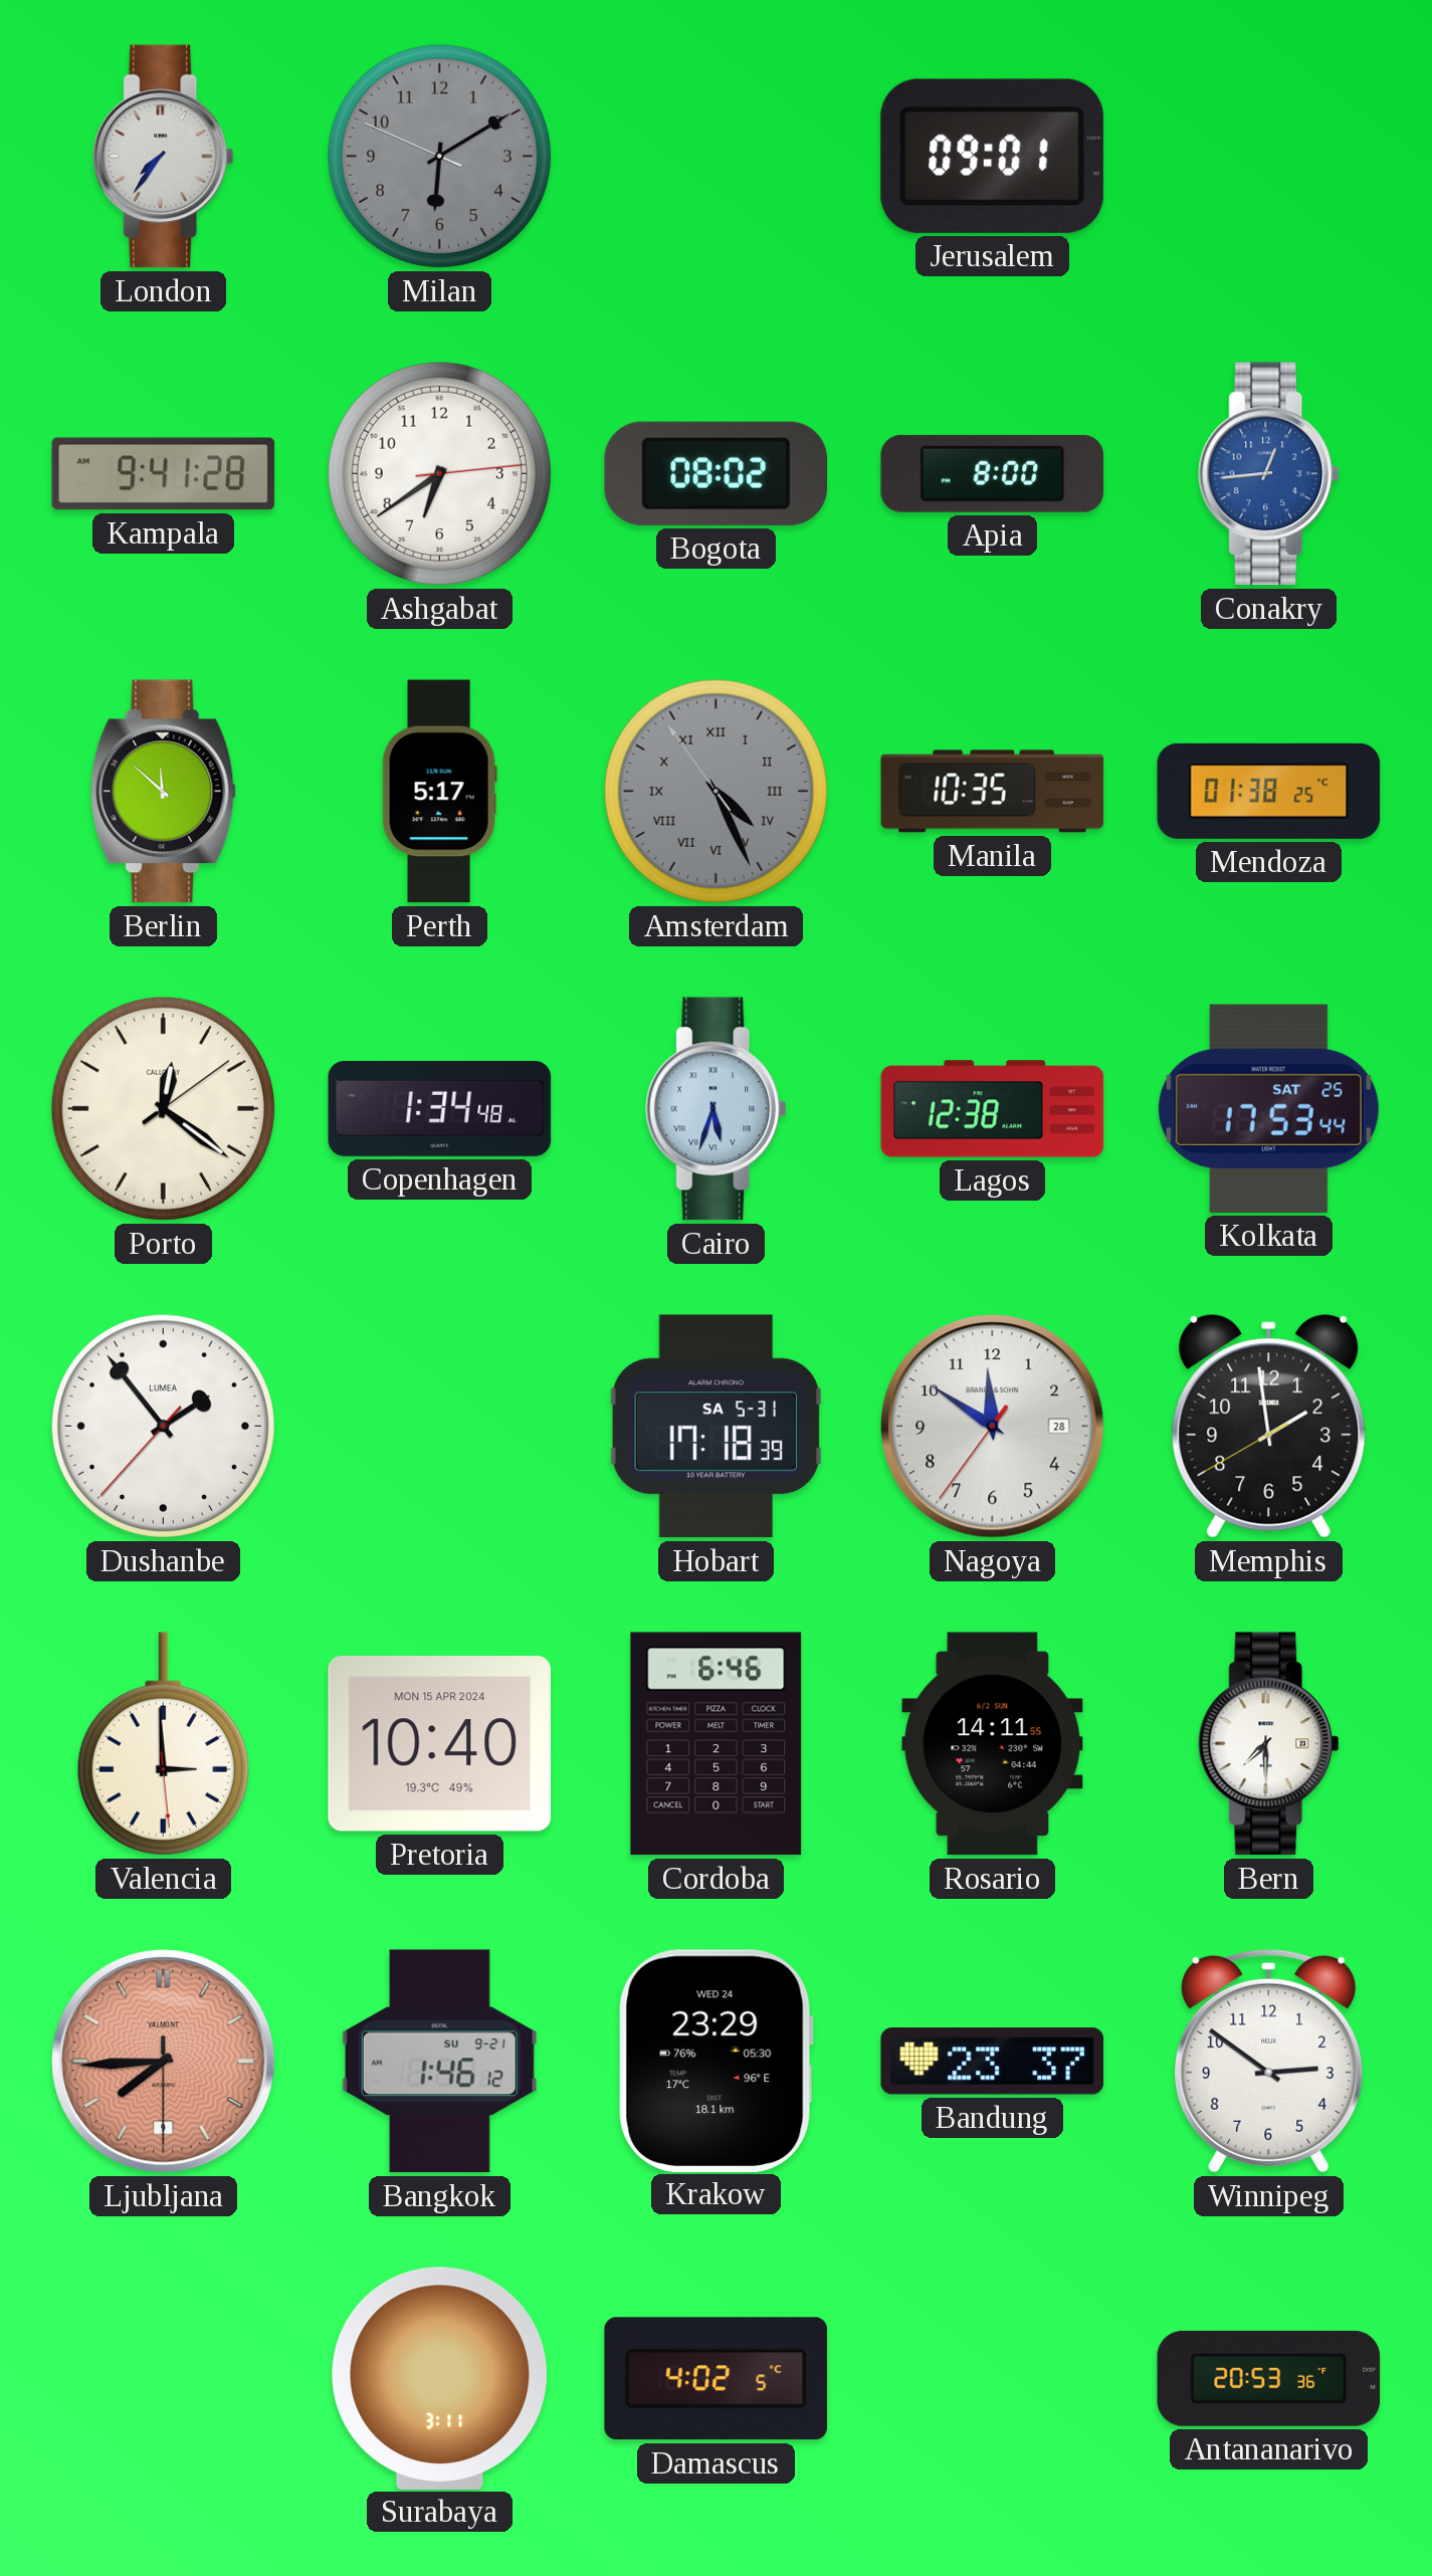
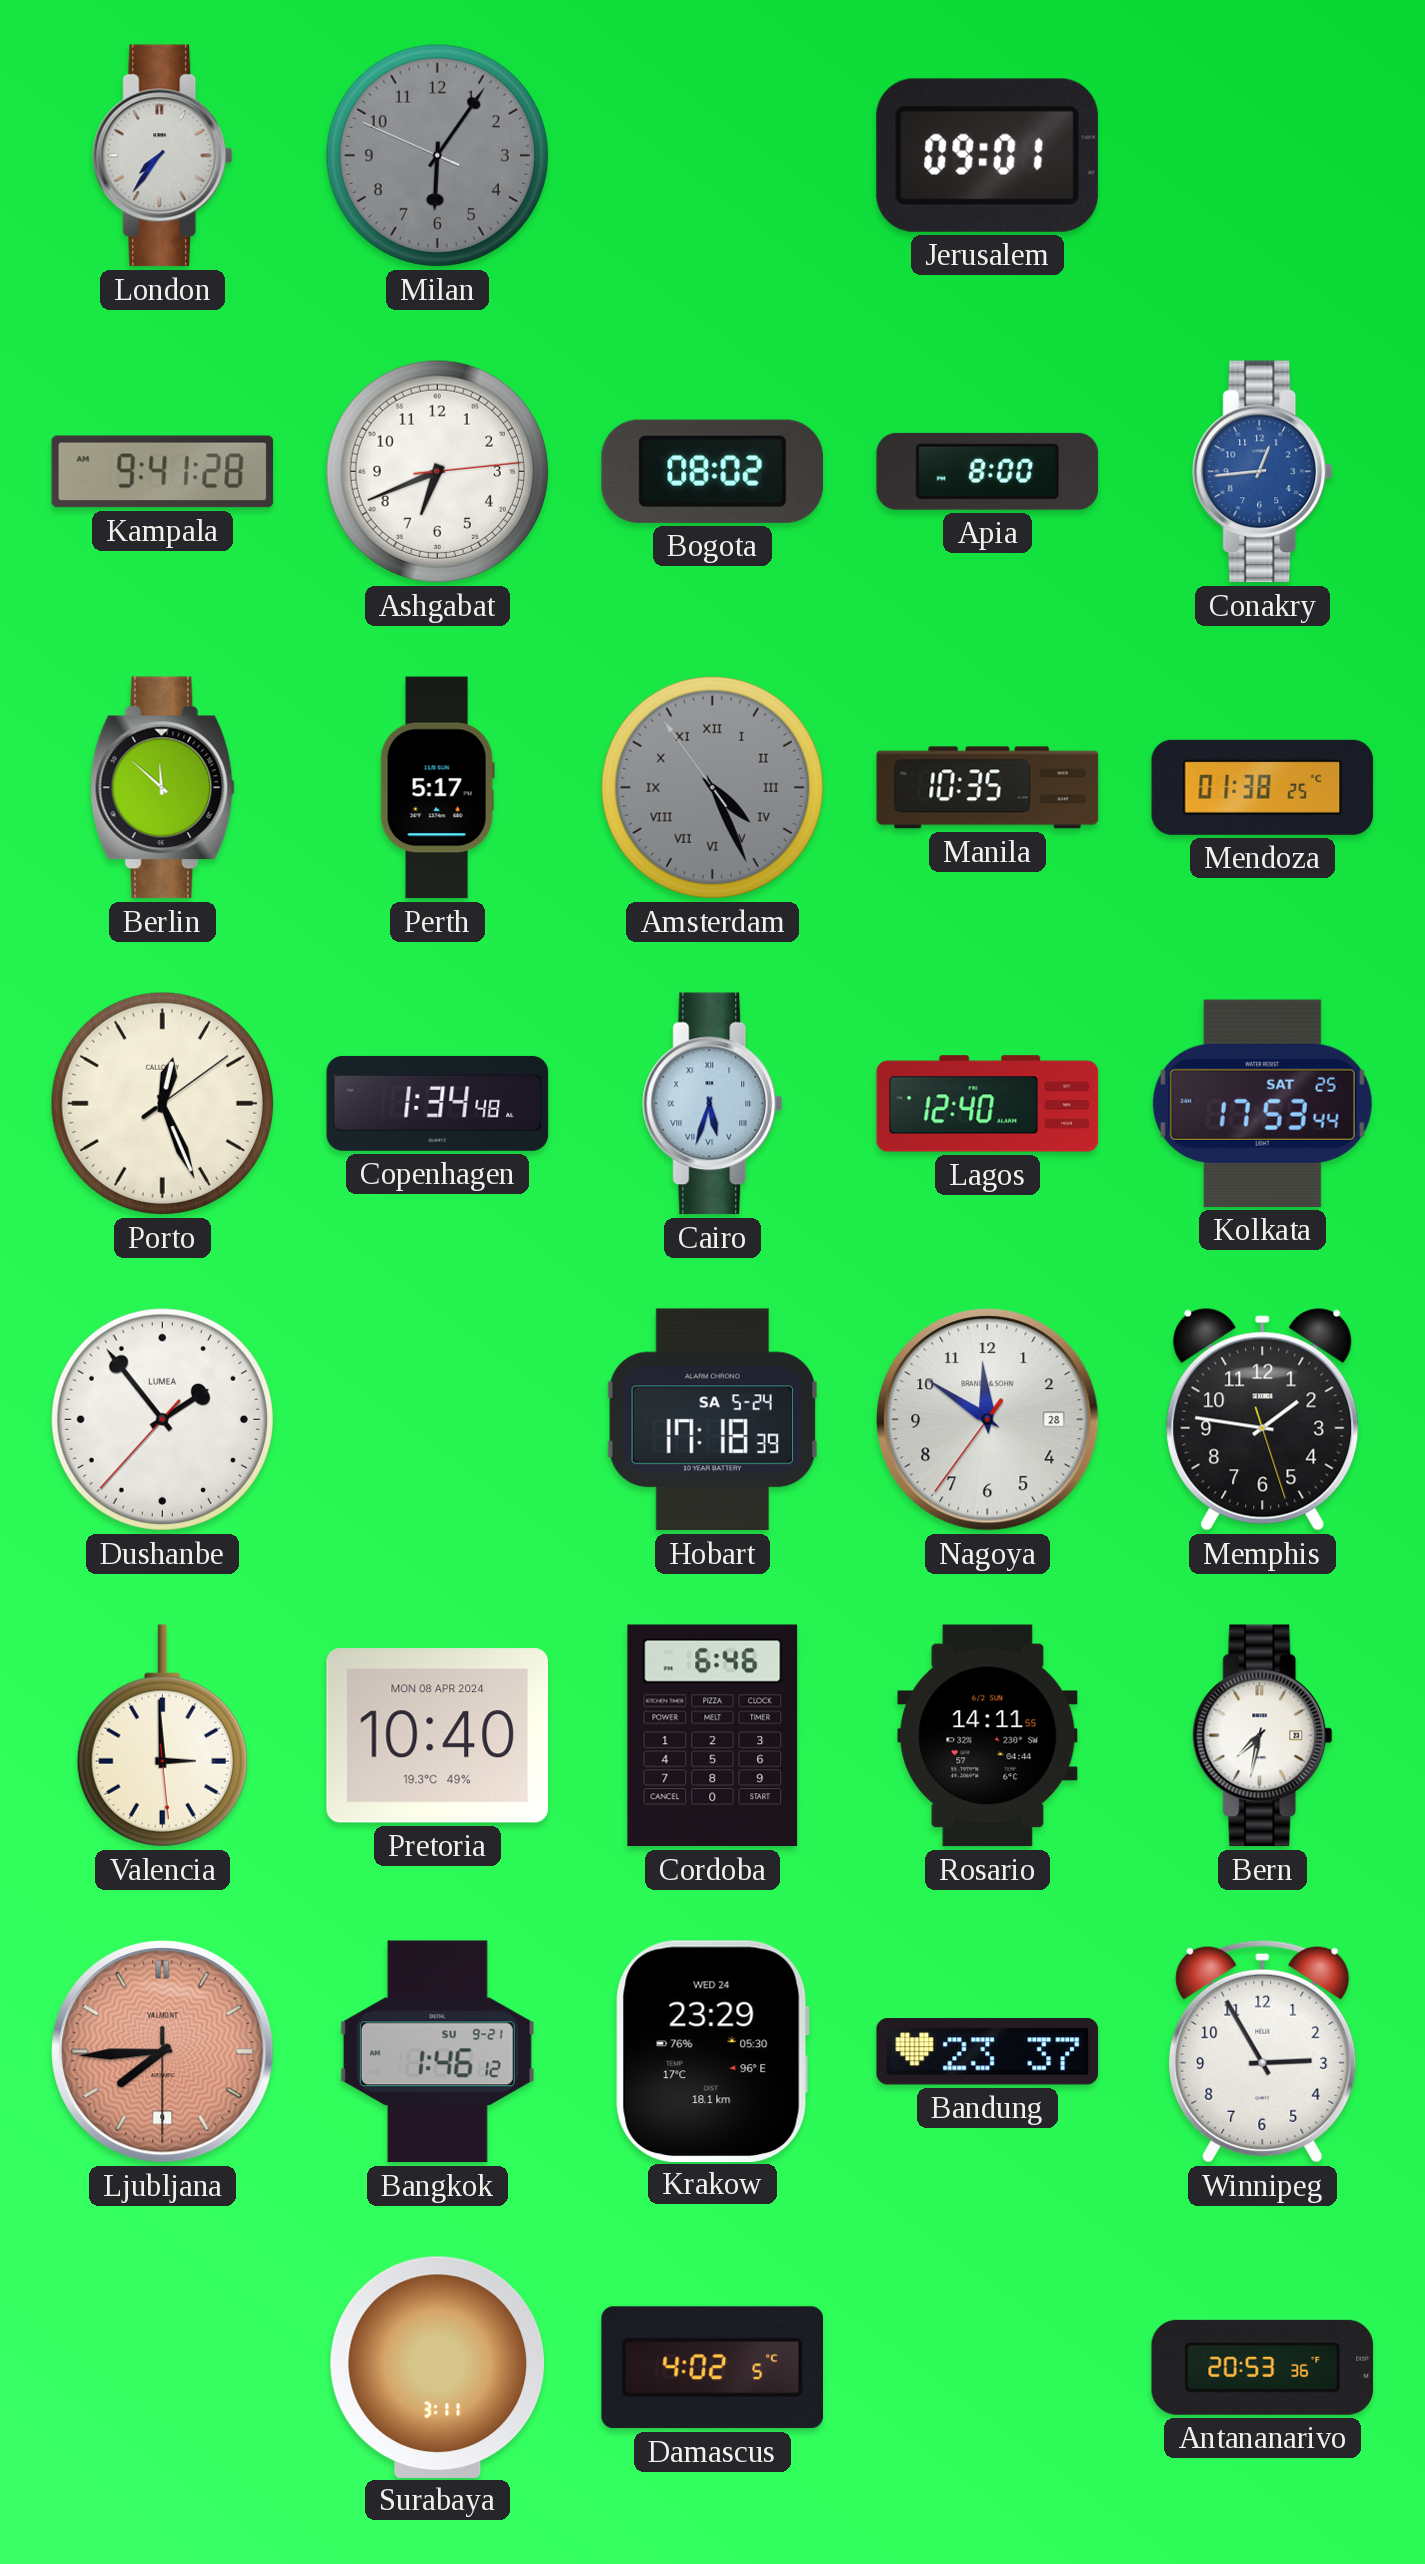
Milan: 6:09 -> 6:05 (437, 155)
Ashgabat: 6:39 -> 6:41 (437, 471)
Porto: 12:21 -> 12:26 (162, 1103)
Lagos: 12:38 -> 12:40 (988, 1104)
Hobart date: SA 5-31 -> SA 5-24 (712, 1420)
Memphis: 1:58 -> 1:46 (1263, 1420)
Pretoria date: MON 15 APR 2024 -> MON 08 APR 2024 (438, 1736)
Bern: 7:30 -> 7:32 (1263, 1736)
Winnipeg: 2:51 -> 2:55 (1263, 2051)
